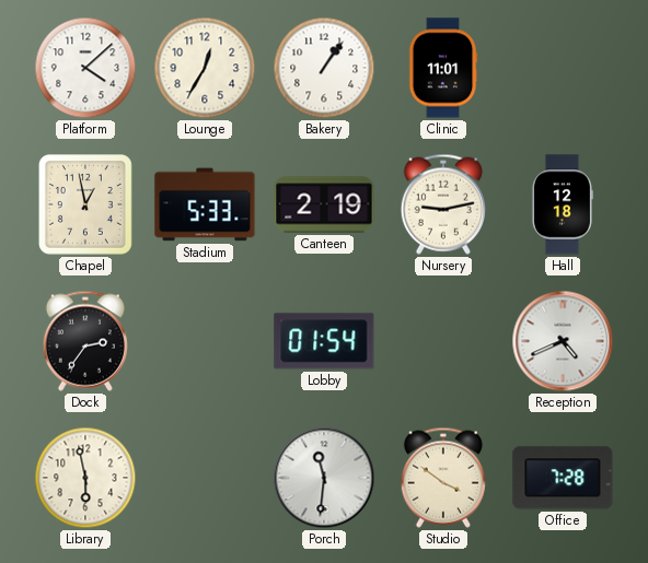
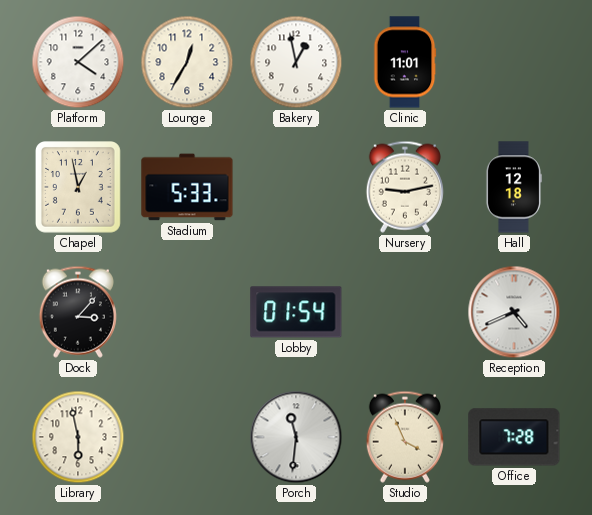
Bakery: 1:06 -> 12:58 (296, 62)
Canteen: 2:19 -> none (324, 204)
Dock: 2:36 -> 3:07 (78, 312)
Studio: 3:51 -> 3:56 (405, 437)
